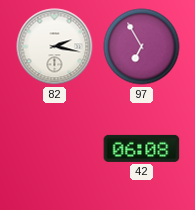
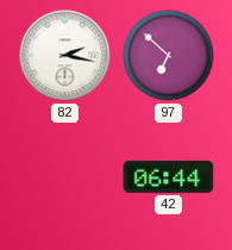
97: 6:55 -> 6:52 (169, 56)
42: 06:08 -> 06:44 (169, 176)
